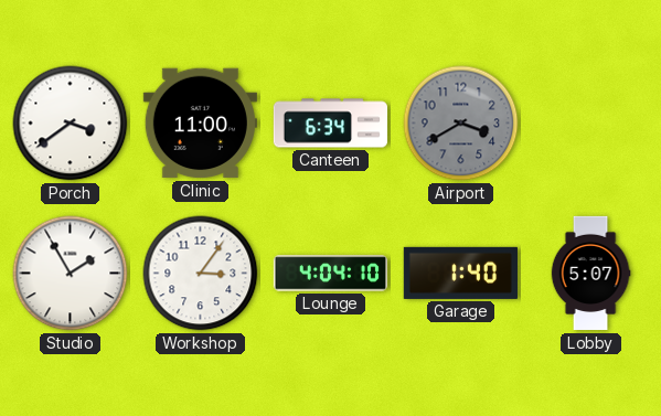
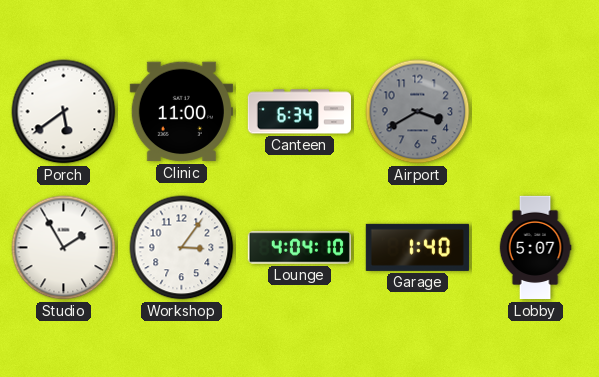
Porch: 3:39 -> 5:39 (64, 112)
